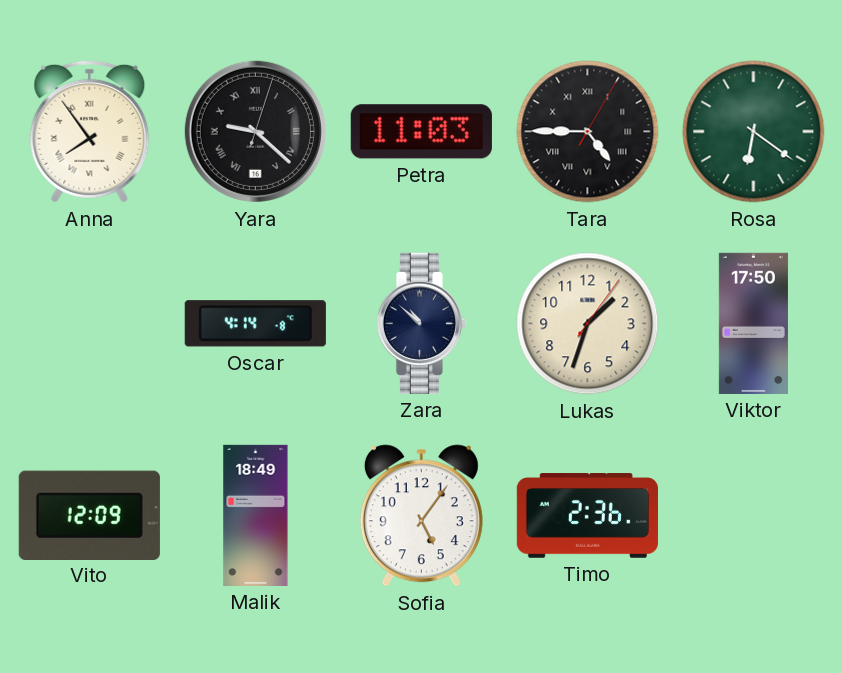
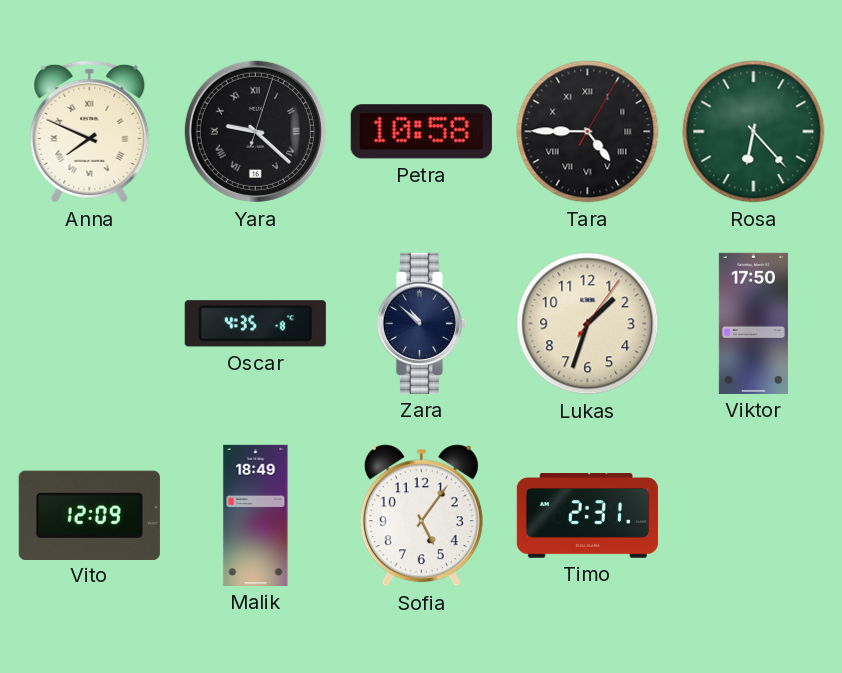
Anna: 7:54 -> 7:49 (90, 131)
Petra: 11:03 -> 10:58 (421, 132)
Rosa: 6:21 -> 6:23 (754, 132)
Oscar: 4:14 -> 4:35 (255, 324)
Timo: 2:36 -> 2:31 (587, 516)
